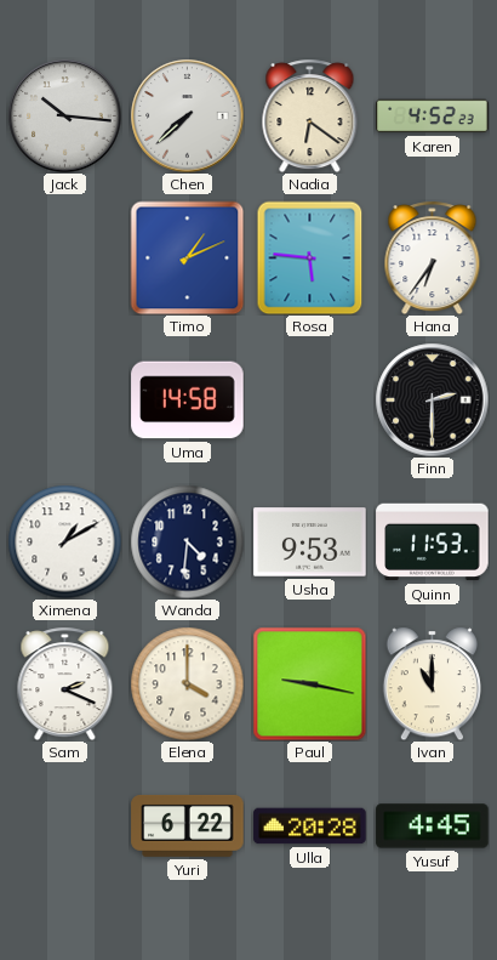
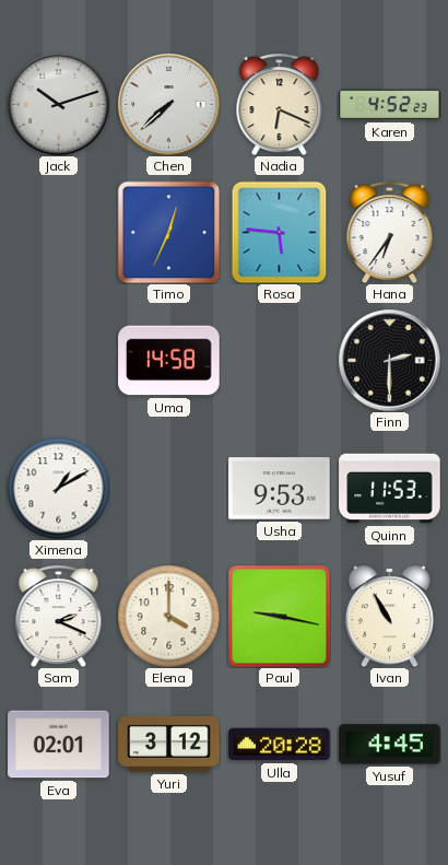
Jack: 10:16 -> 10:12 (58, 104)
Nadia: 6:21 -> 6:19 (280, 104)
Timo: 1:11 -> 12:34 (168, 232)
Wanda: 4:31 -> none (187, 541)
Ivan: 11:00 -> 10:55 (389, 616)
Eva: none -> 02:01 (59, 745)
Yuri: 6:22 -> 3:12 (169, 744)
